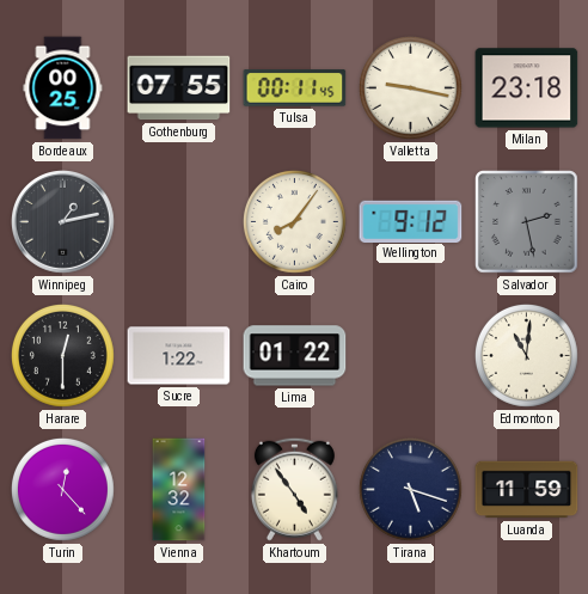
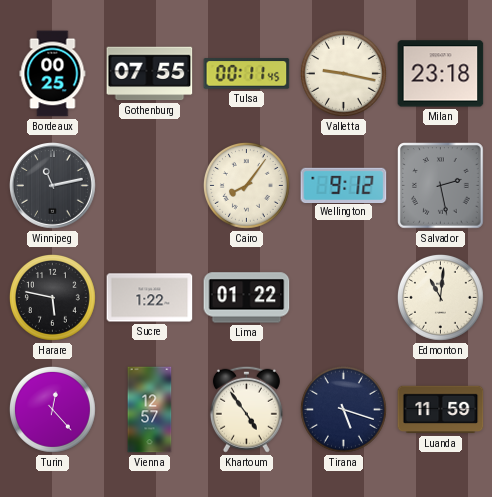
Winnipeg: 1:13 -> 11:13 (53, 186)
Harare: 12:30 -> 5:47 (52, 297)
Vienna: 12:32 -> 12:57 (150, 410)
